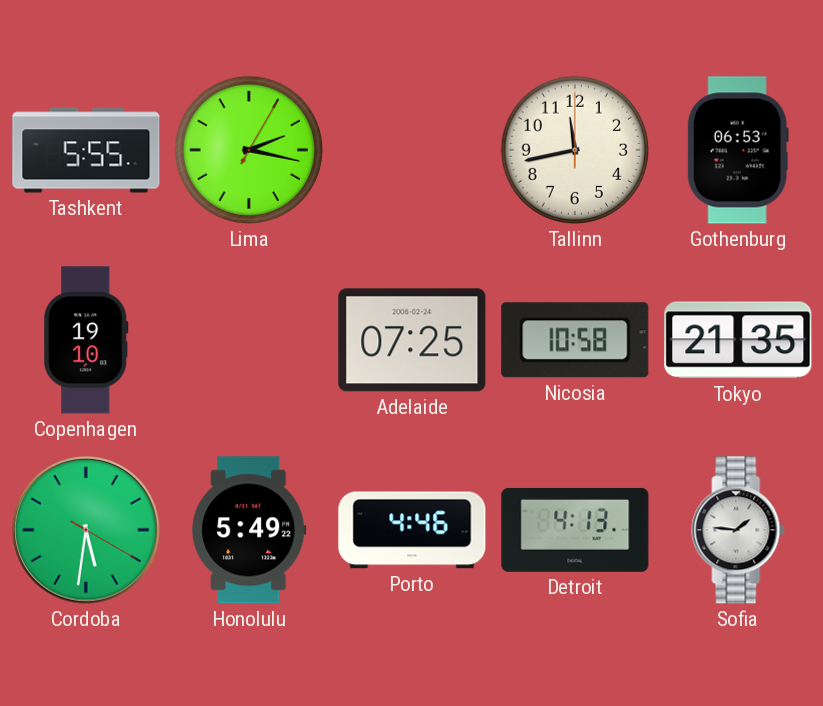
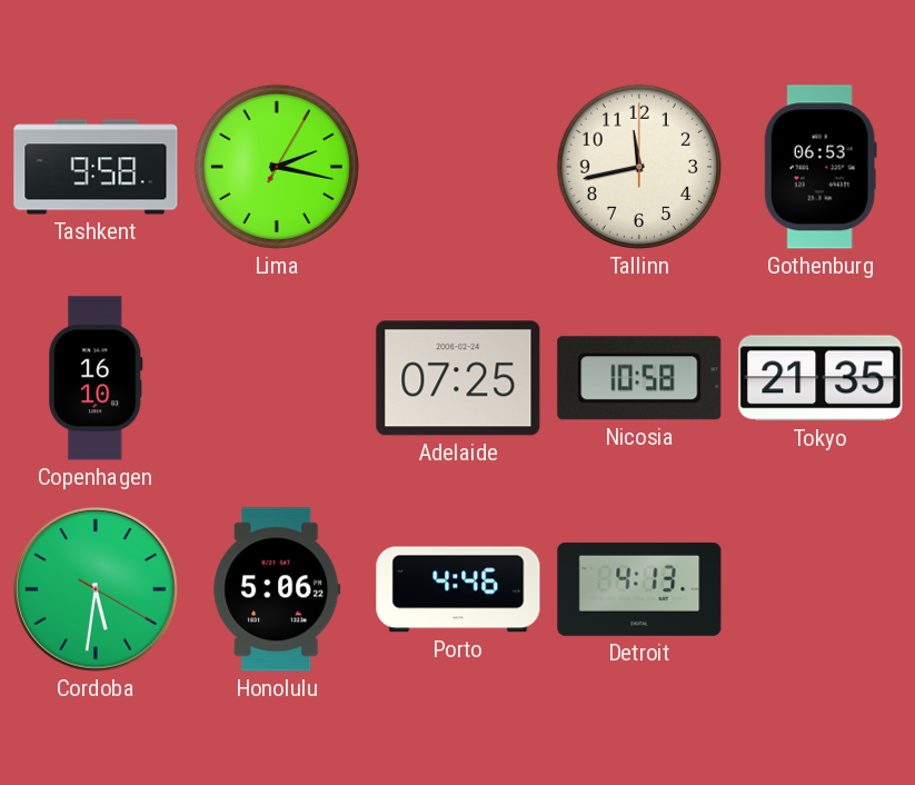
Tashkent: 5:55 -> 9:58 (96, 167)
Copenhagen: 19:10 -> 16:10 (96, 378)
Honolulu: 5:49 -> 5:06 (277, 589)
Sofia: 1:46 -> none (738, 530)
